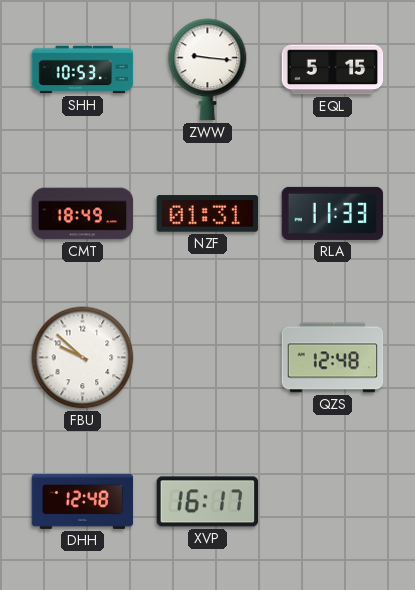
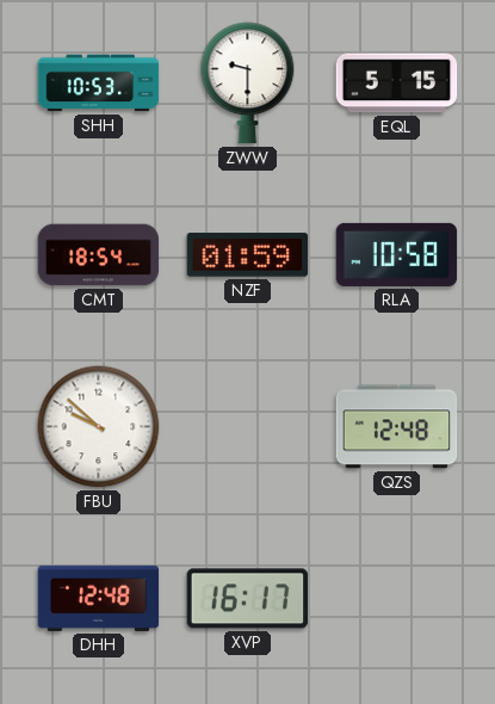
ZWW: 9:16 -> 9:30 (248, 84)
CMT: 18:49 -> 18:54 (99, 255)
NZF: 01:31 -> 01:59 (248, 255)
RLA: 11:33 -> 10:58 (397, 254)
